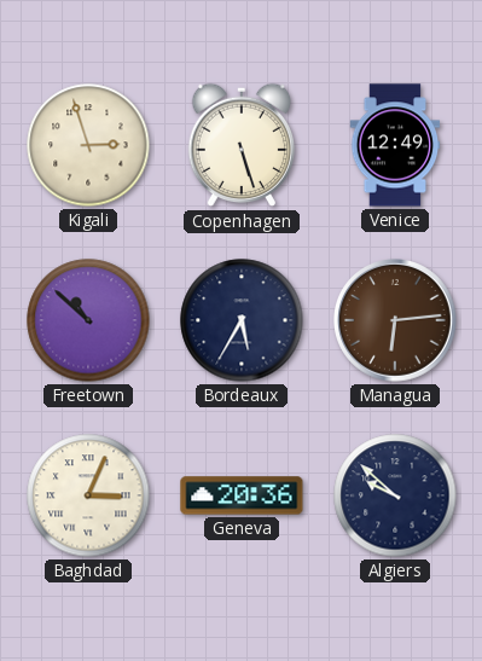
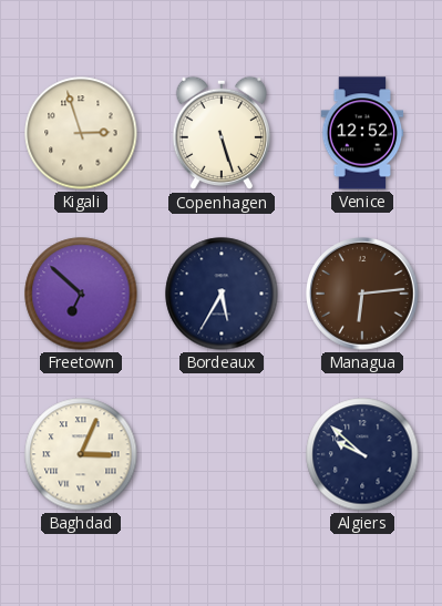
Venice: 12:49 -> 12:52 (362, 133)
Freetown: 10:52 -> 6:52 (81, 294)
Geneva: 20:36 -> none (242, 495)
